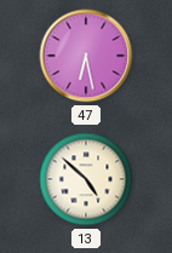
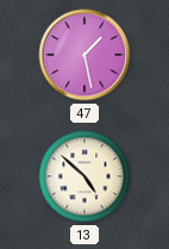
47: 6:28 -> 1:28 (84, 55)
